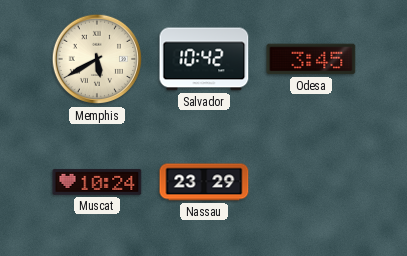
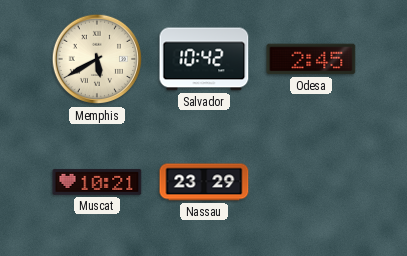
Odesa: 3:45 -> 2:45 (311, 59)
Muscat: 10:24 -> 10:21 (97, 182)
